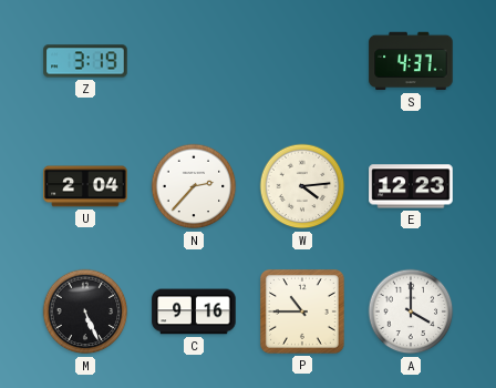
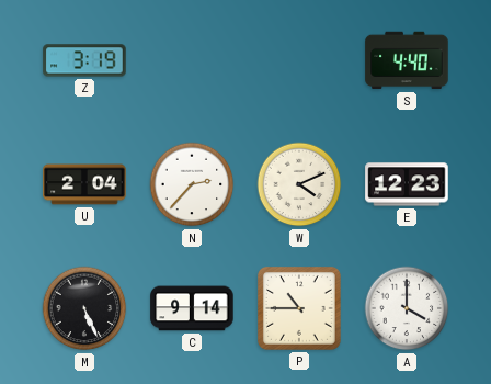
S: 4:37 -> 4:40 (407, 60)
W: 4:14 -> 4:11 (299, 184)
C: 9:16 -> 9:14 (192, 308)
